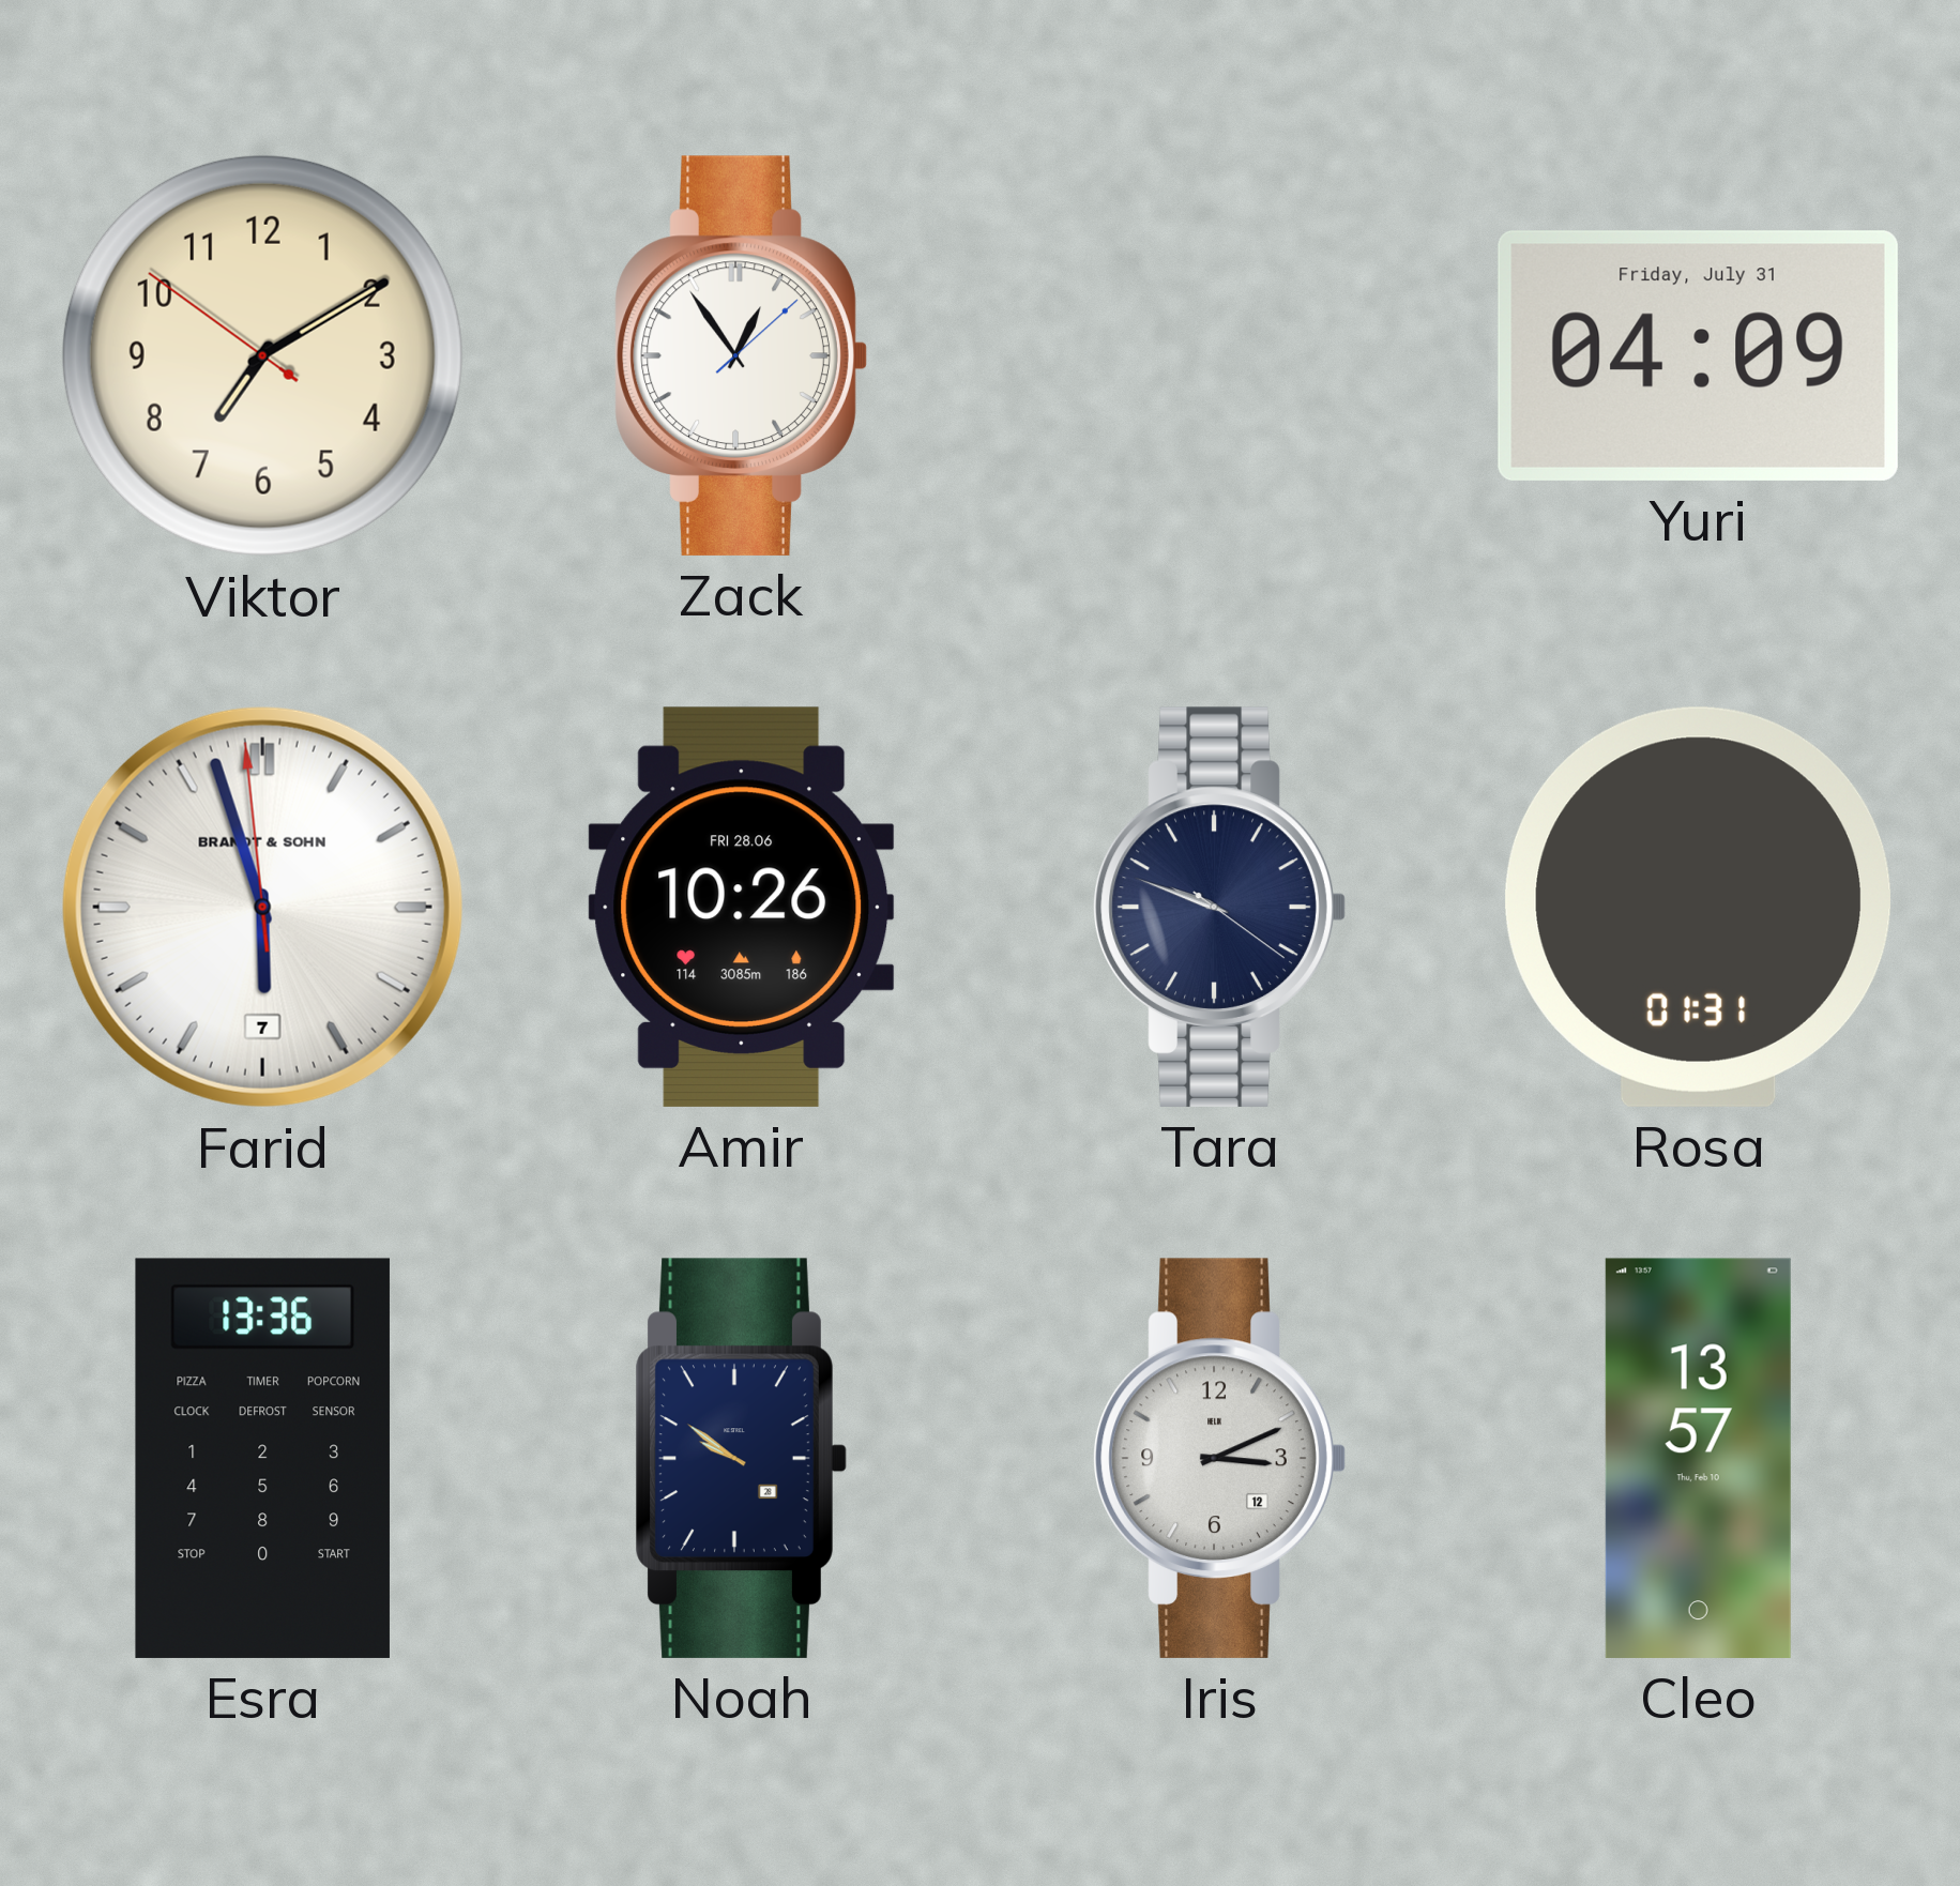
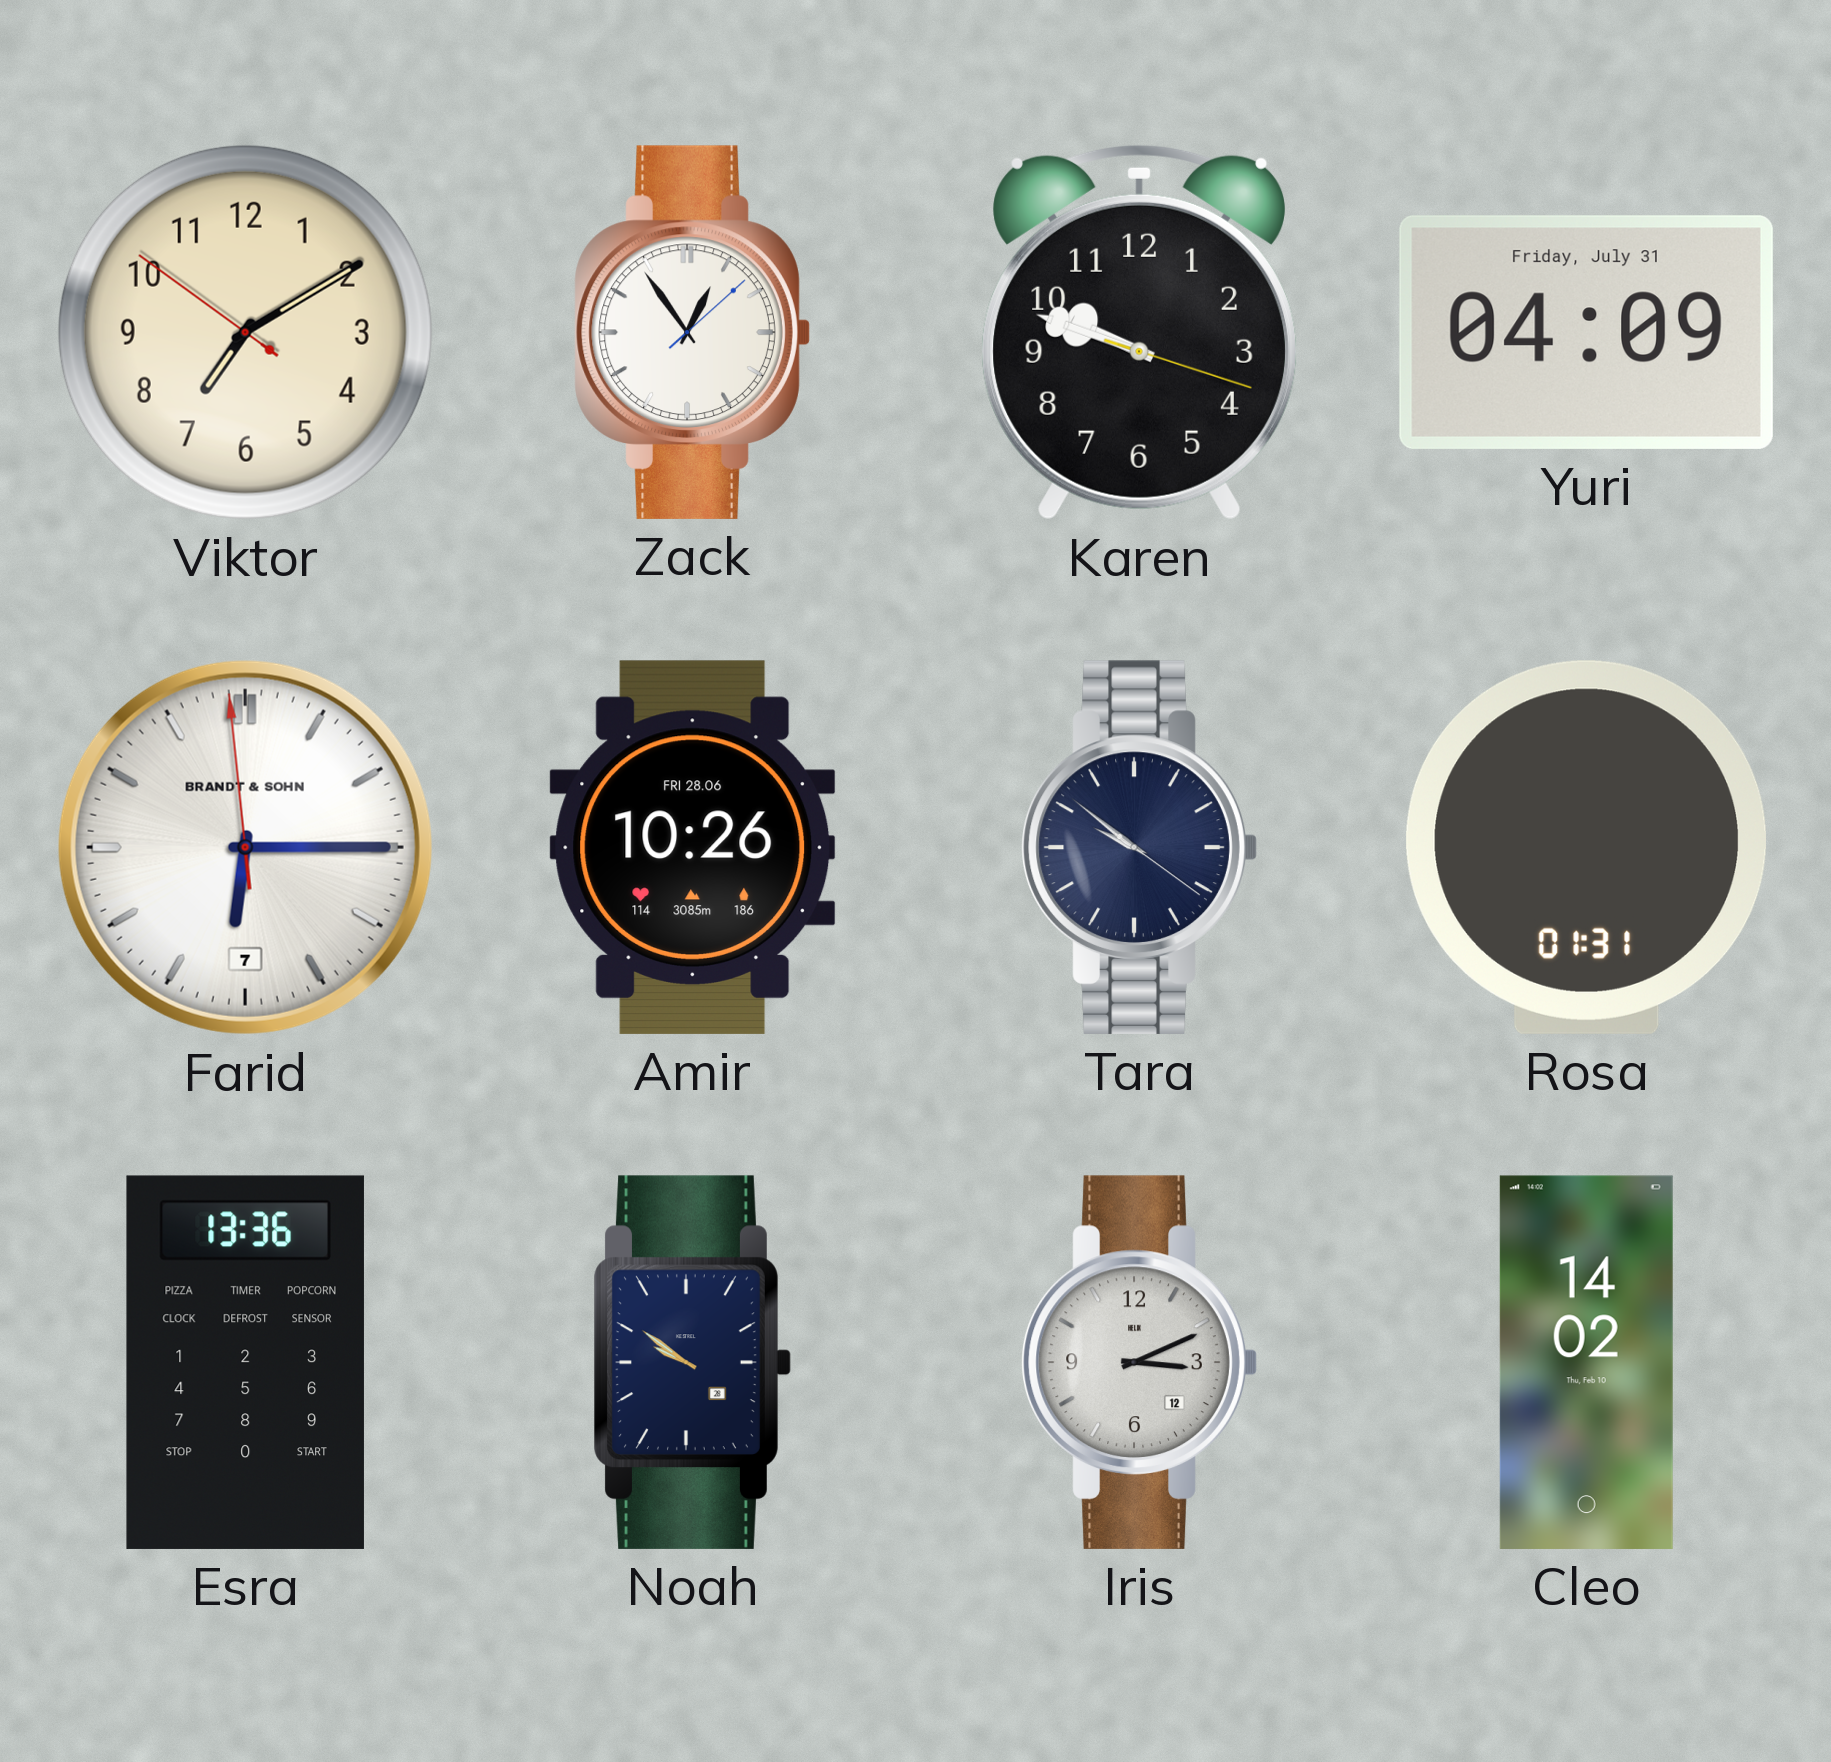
Karen: none -> 9:48 (1139, 332)
Farid: 5:56 -> 6:14 (245, 847)
Tara: 9:48 -> 9:51 (1139, 847)
Cleo: 13:57 -> 14:02 (1586, 1362)
